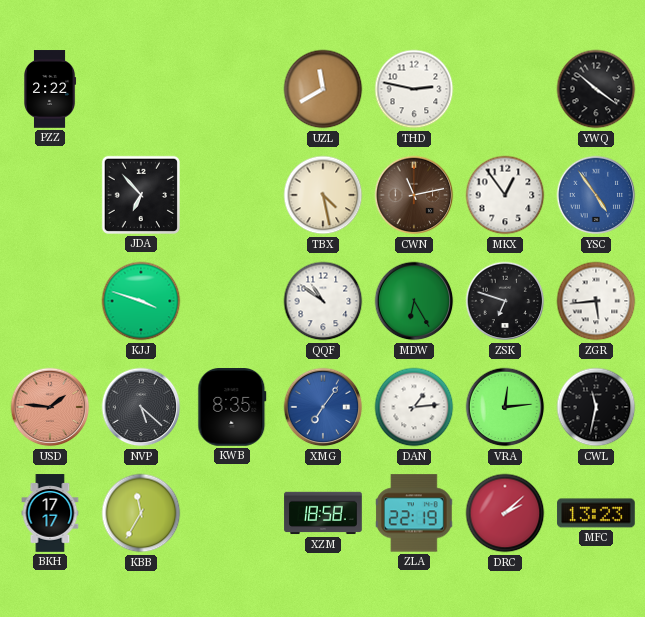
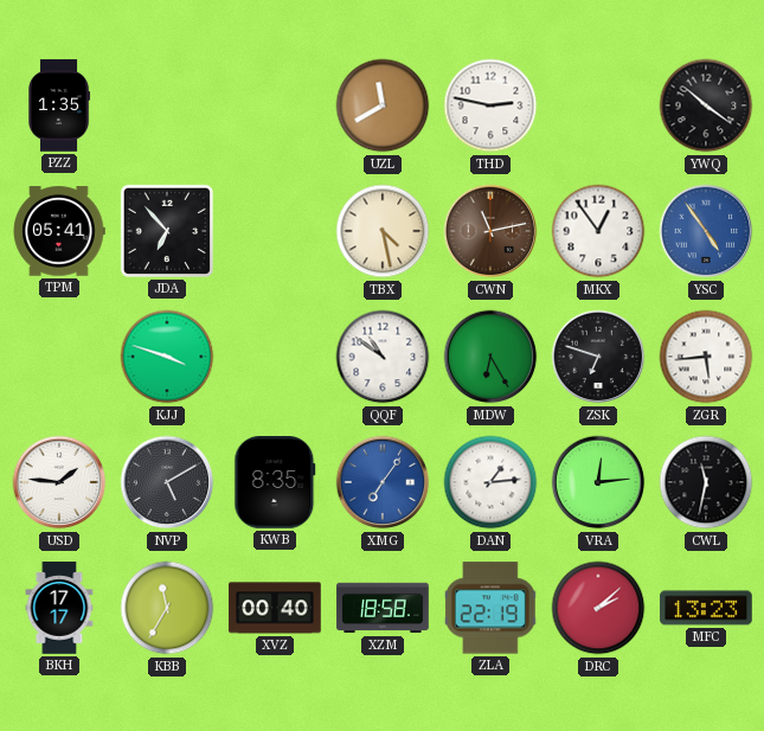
PZZ: 2:22 -> 1:35 (60, 105)
TPM: none -> 05:41 (59, 231)
USD dial: salmon -> white (59, 482)
NVP: 5:22 -> 5:10 (167, 482)
XVZ: none -> 00:40 (275, 608)
